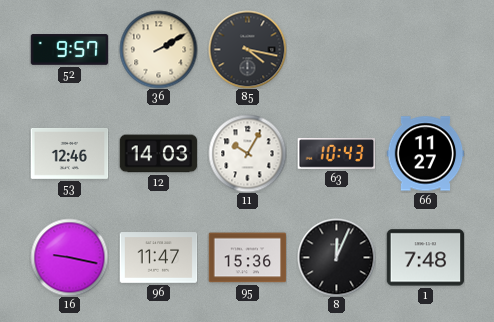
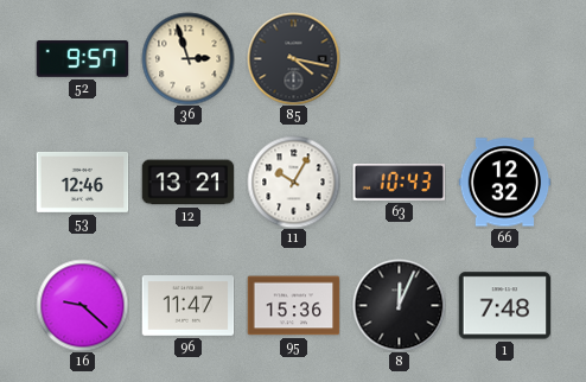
36: 2:10 -> 2:57 (187, 58)
12: 14:03 -> 13:21 (187, 183)
66: 11:27 -> 12:32 (504, 183)
16: 9:17 -> 9:22 (82, 305)
